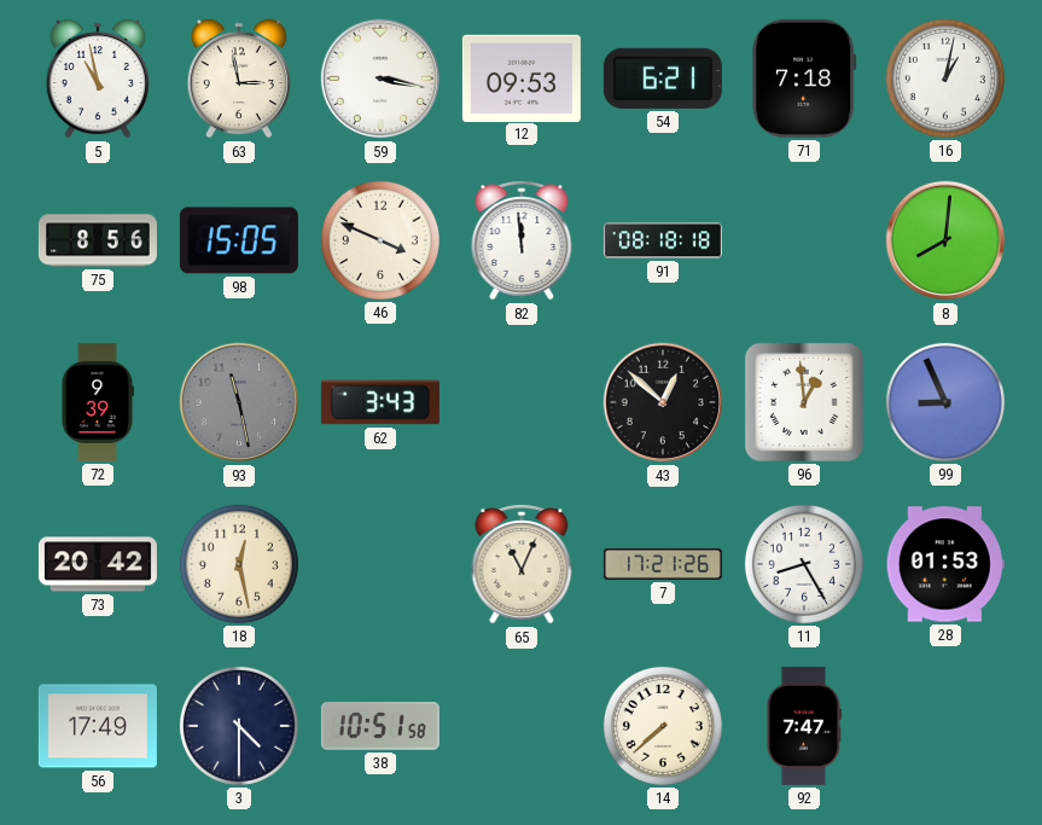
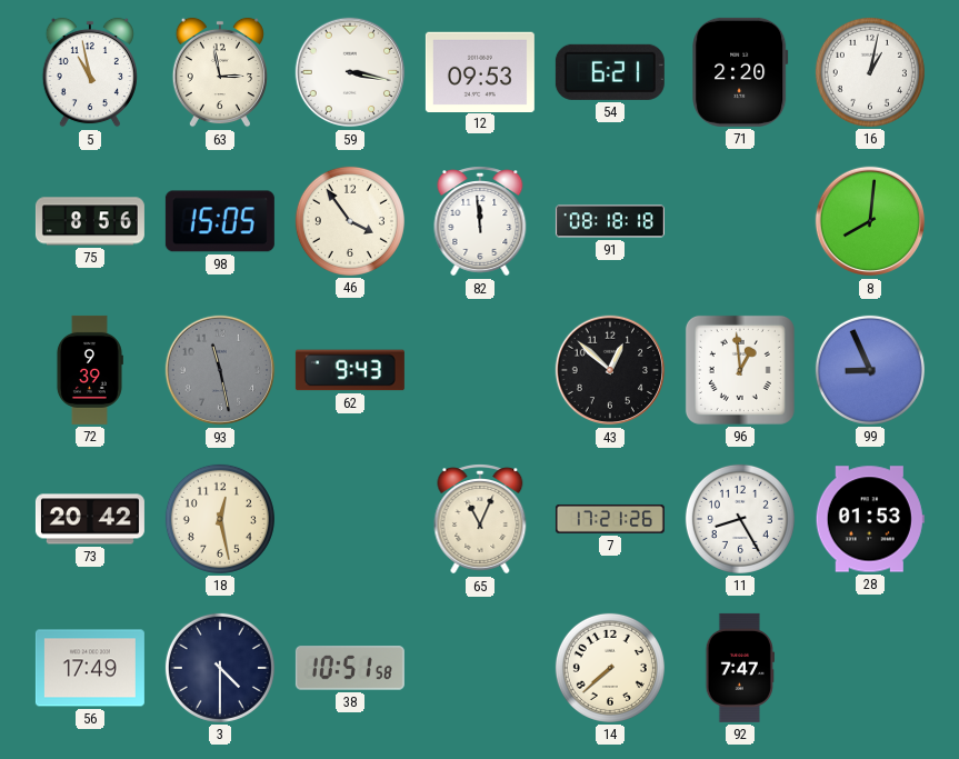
71: 7:18 -> 2:20 (740, 72)
46: 3:49 -> 3:54 (350, 221)
62: 3:43 -> 9:43 (350, 370)
